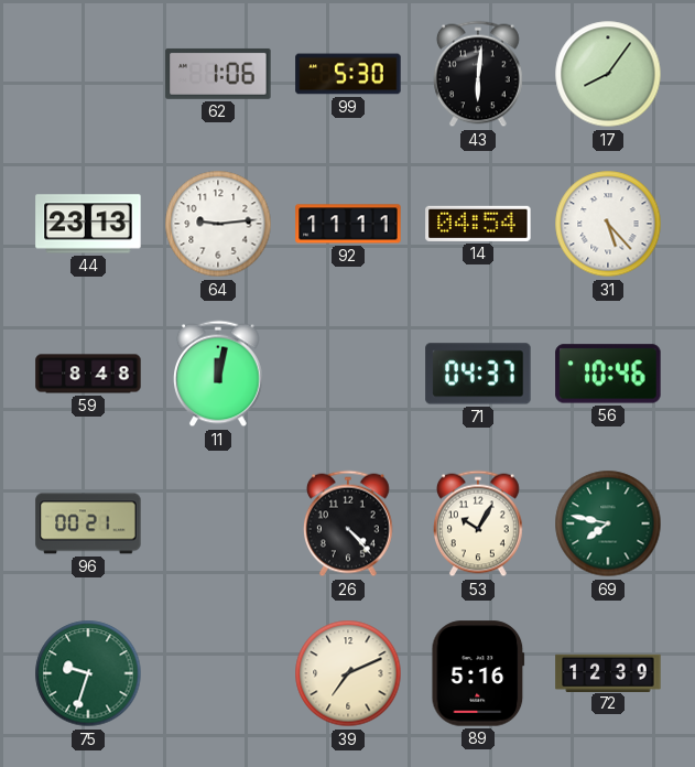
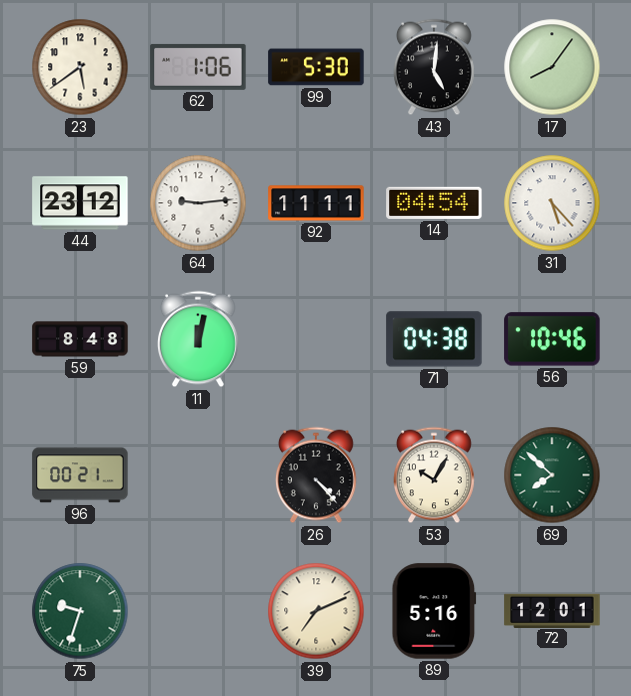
23: none -> 5:39 (80, 67)
43: 6:01 -> 5:01 (435, 67)
44: 23:13 -> 23:12 (80, 203)
71: 04:37 -> 04:38 (434, 339)
69: 7:47 -> 7:52 (552, 475)
72: 12:39 -> 12:01 (552, 610)
